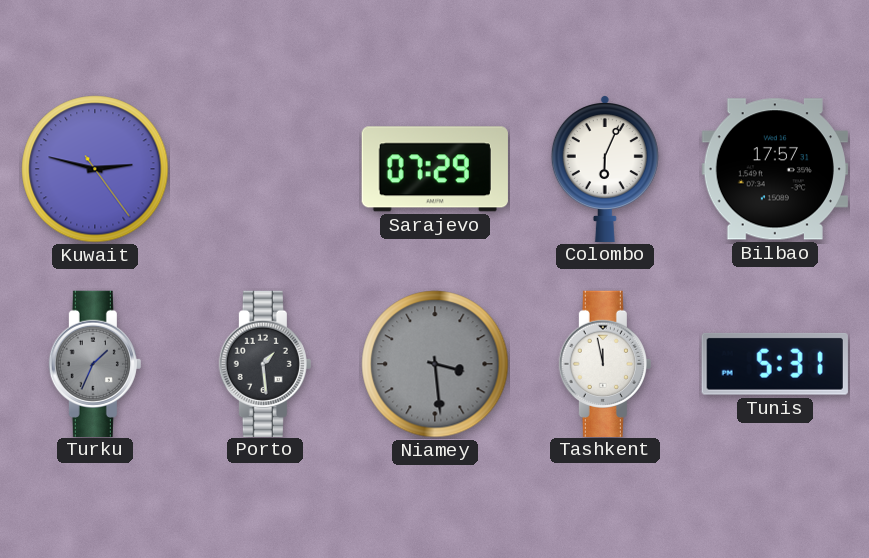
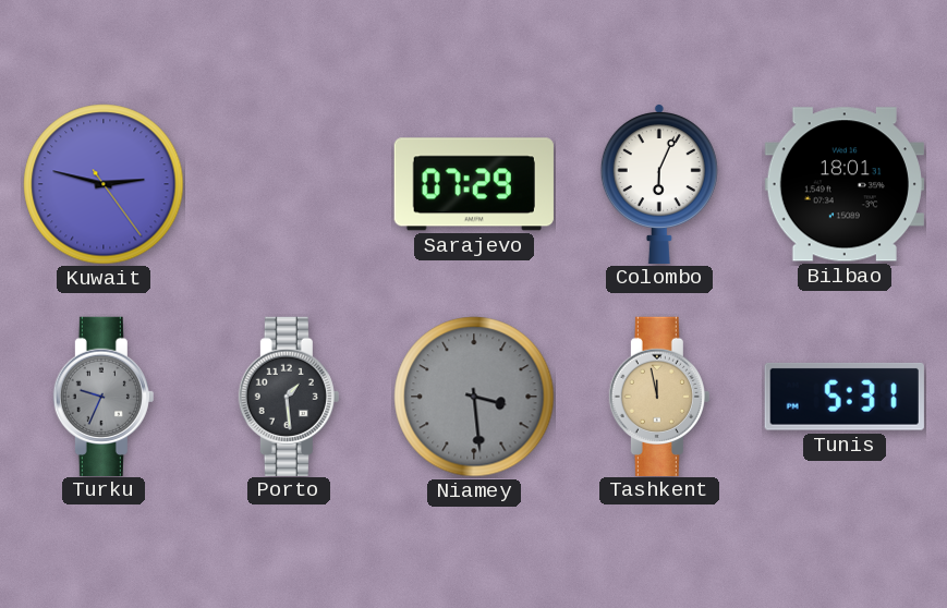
Bilbao: 17:57 -> 18:01 (845, 184)
Turku: 1:34 -> 9:34 (104, 396)
Tashkent dial: white -> champagne (659, 396)
